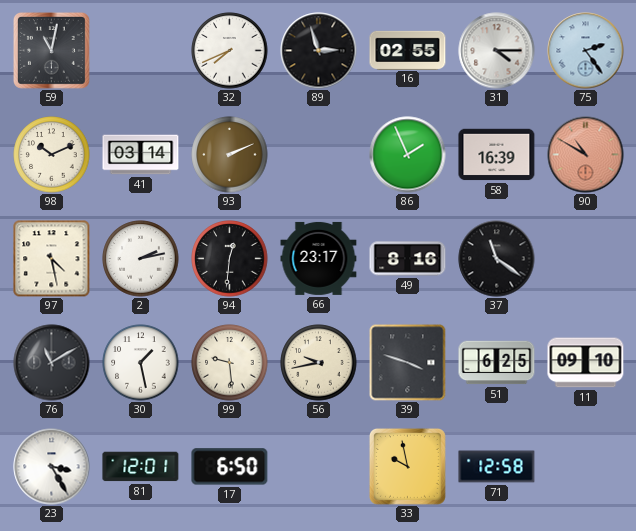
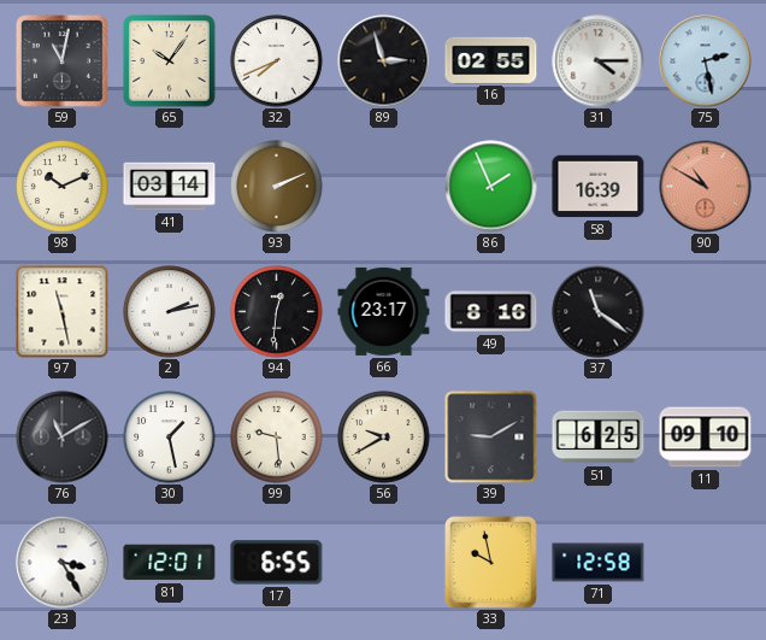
65: none -> 10:06 (170, 61)
75: 2:24 -> 2:28 (706, 61)
97: 4:28 -> 11:28 (63, 312)
56: 9:43 -> 9:40 (384, 438)
39: 3:48 -> 9:10 (491, 438)
17: 6:50 -> 6:55 (277, 563)
